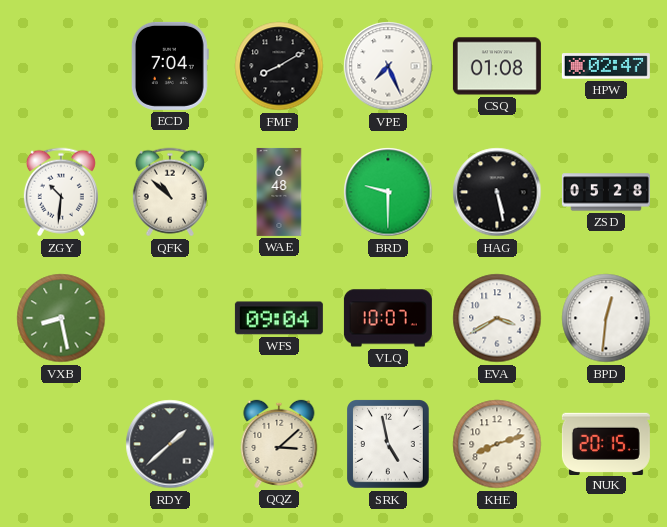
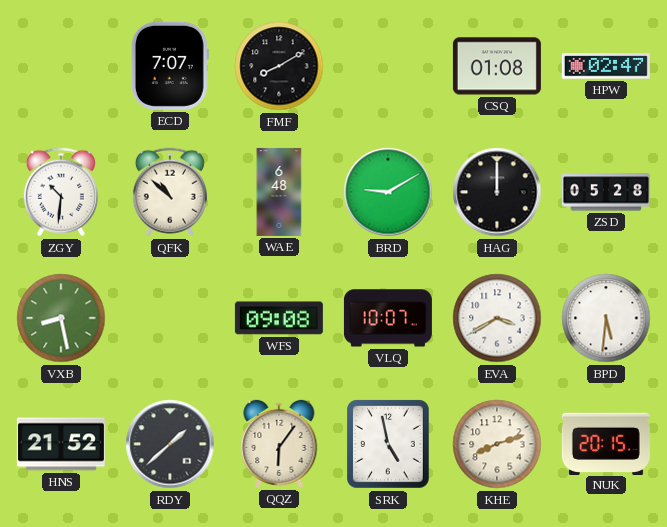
ECD: 7:04 -> 7:07 (170, 66)
VPE: 7:26 -> none (388, 66)
BRD: 9:30 -> 9:10 (388, 192)
HAG: 5:28 -> 12:00 (497, 192)
WFS: 09:04 -> 09:08 (279, 318)
BPD: 12:31 -> 5:31 (606, 318)
HNS: none -> 21:52 (61, 444)
QQZ: 3:08 -> 6:06 (279, 444)
